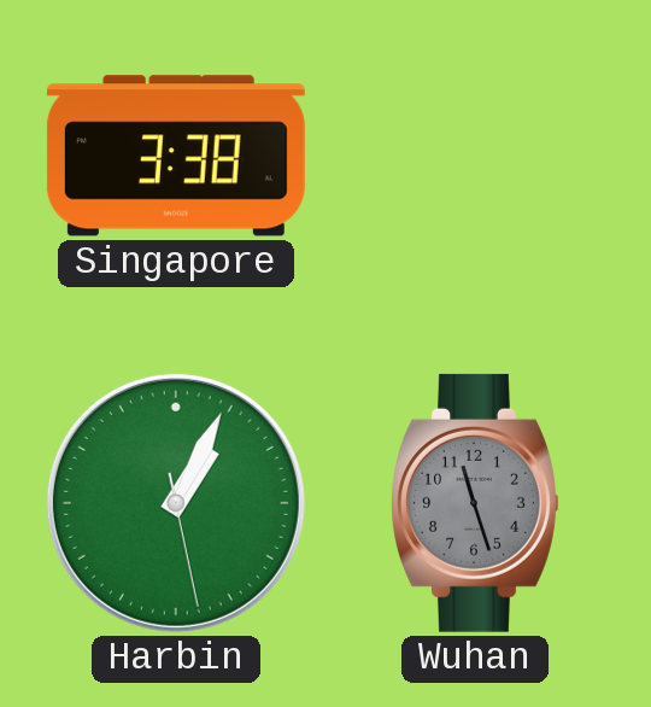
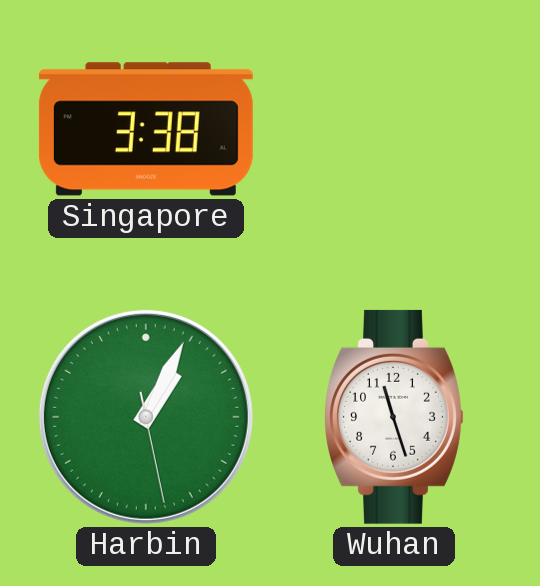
Wuhan dial: grey -> white (394, 417)
